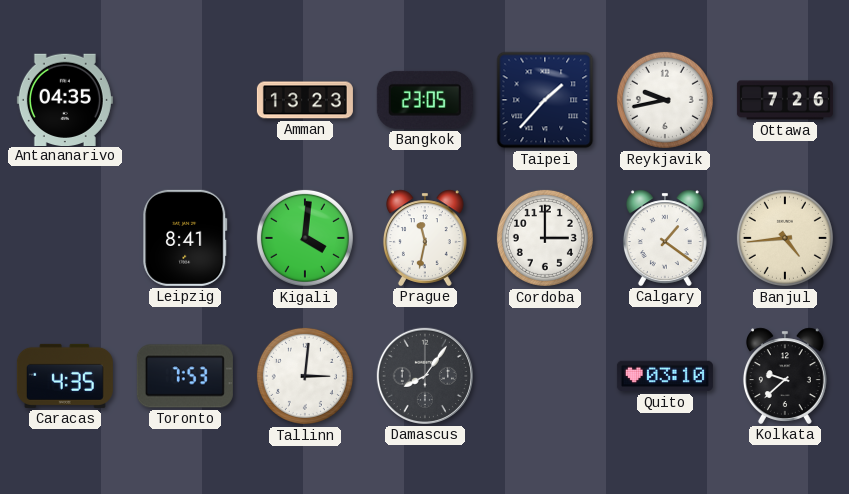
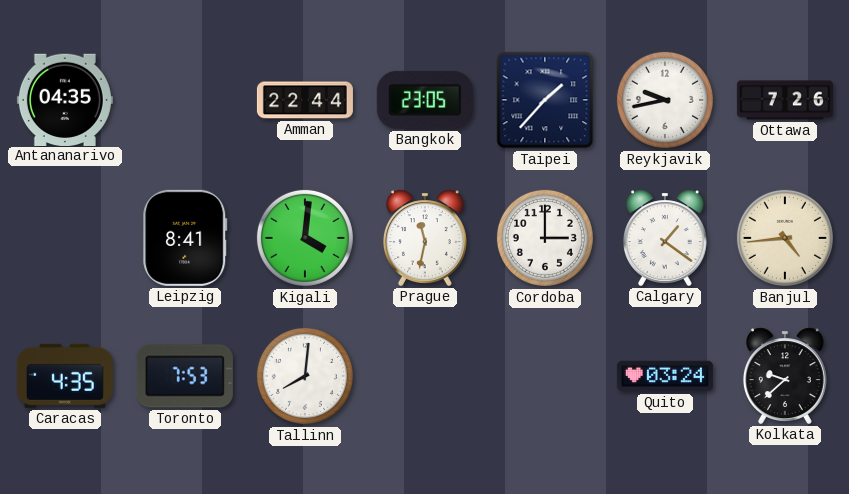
Amman: 13:23 -> 22:44 (305, 100)
Tallinn: 3:01 -> 8:01 (305, 376)
Damascus: 8:06 -> none (425, 376)
Quito: 03:10 -> 03:24 (665, 376)
